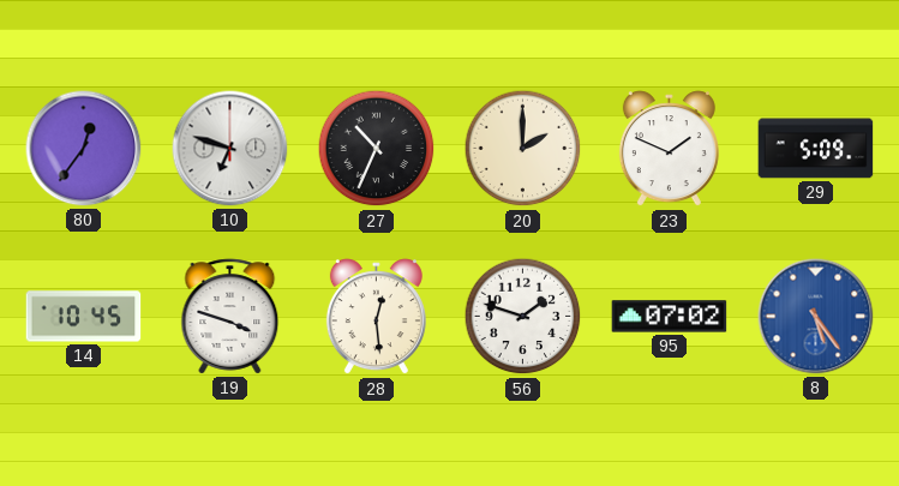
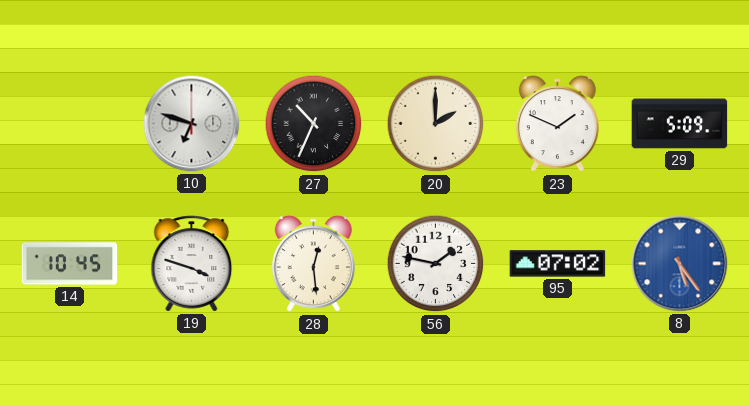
80: 12:36 -> none (84, 149)
56: 1:48 -> 1:47 (436, 264)
